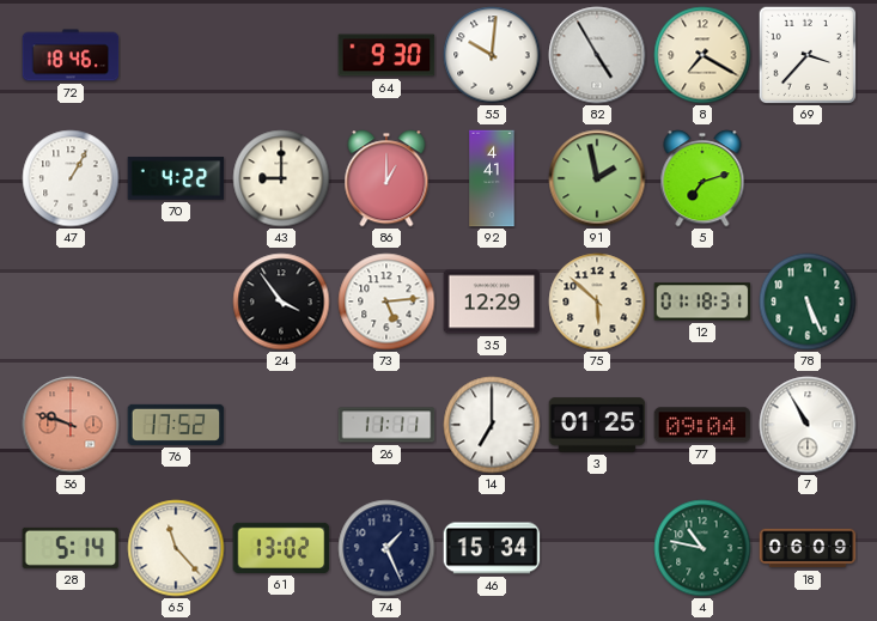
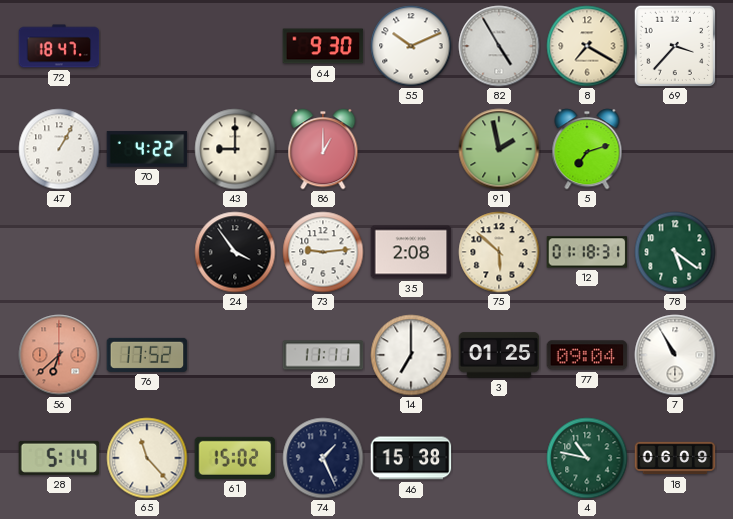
72: 18:46 -> 18:47 (59, 46)
55: 10:01 -> 10:11 (411, 46)
92: 4:41 -> none (492, 178)
73: 5:14 -> 9:14 (323, 252)
35: 12:29 -> 2:08 (411, 252)
78: 5:26 -> 5:21 (675, 252)
56: 9:48 -> 6:38 (59, 355)
61: 13:02 -> 15:02 (235, 458)
46: 15:34 -> 15:38 (411, 458)
